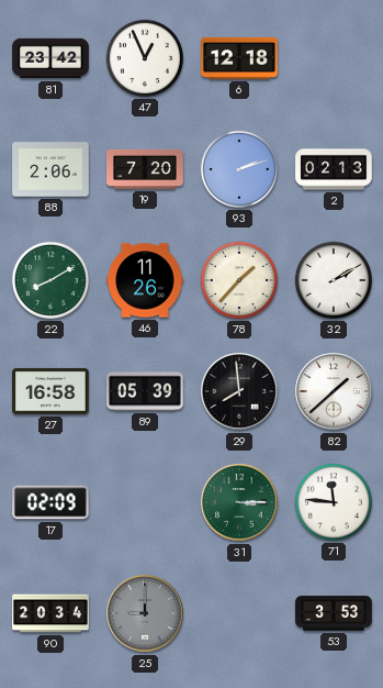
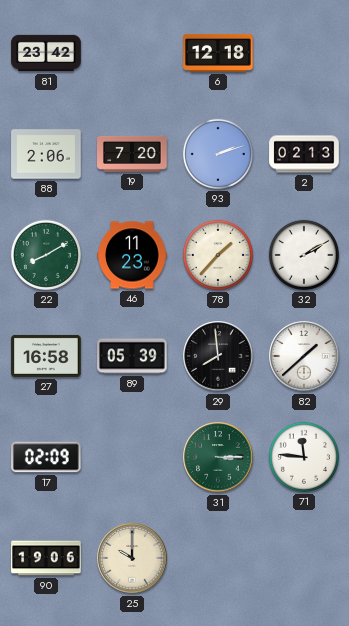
47: 12:56 -> none (145, 58)
46: 11:26 -> 11:23 (132, 255)
90: 20:34 -> 19:06 (46, 558)
25: 9:00 -> 10:00 (132, 558)
25 dial: grey -> cream (132, 558)
53: 3:53 -> none (334, 613)
